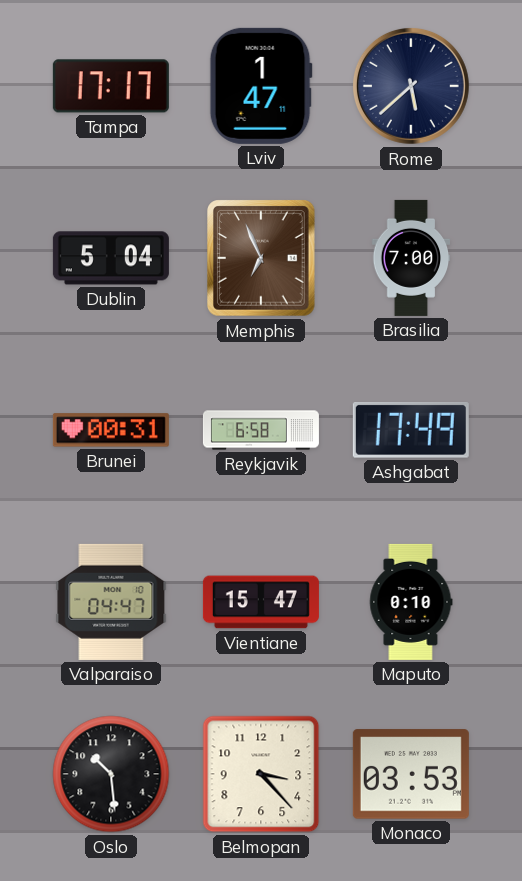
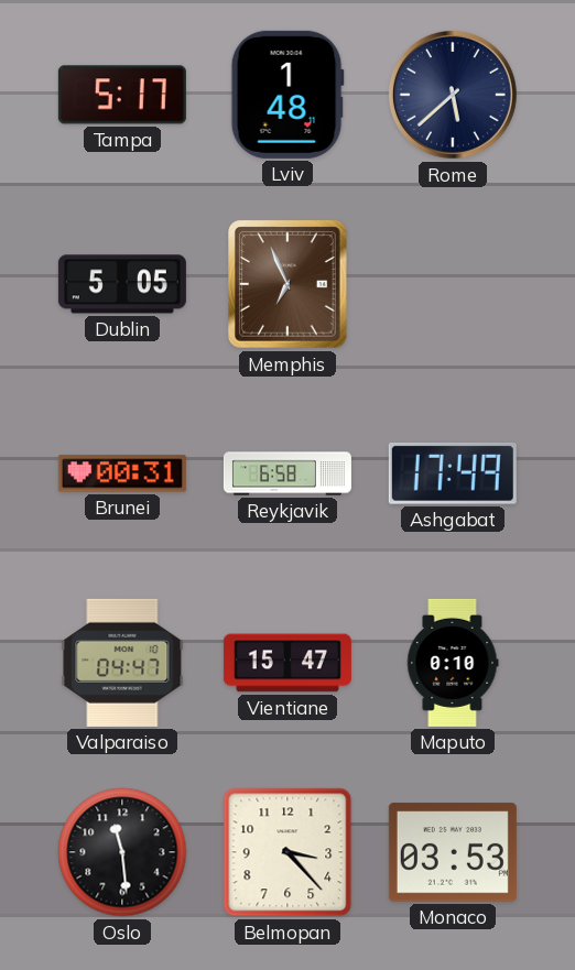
Tampa: 17:17 -> 5:17 (122, 95)
Lviv: 1:47 -> 1:48 (287, 95)
Dublin: 5:04 -> 5:05 (122, 284)
Brasilia: 7:00 -> none (411, 258)
Oslo: 10:29 -> 11:29 (122, 852)
